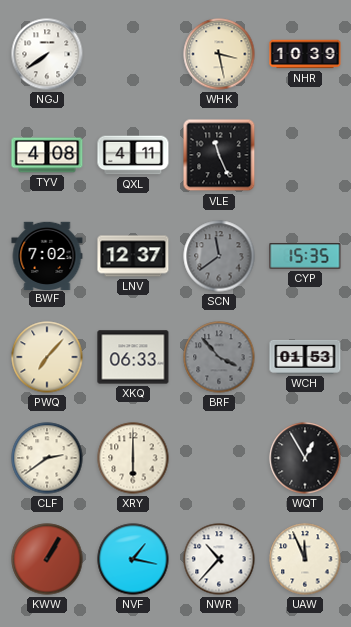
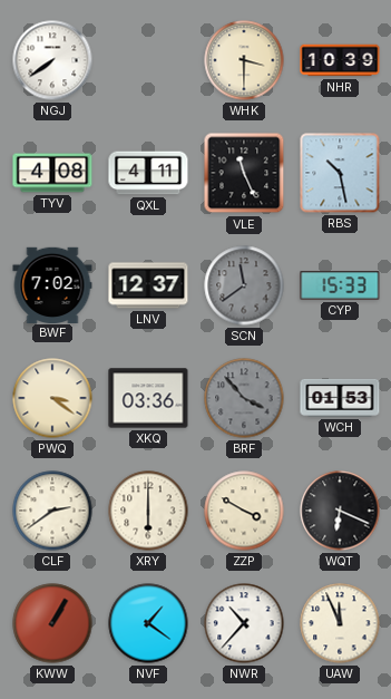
WHK: 3:28 -> 3:30 (244, 60)
RBS: none -> 10:28 (340, 173)
CYP: 15:35 -> 15:33 (340, 285)
PWQ: 7:07 -> 3:21 (52, 398)
XKQ: 06:33 -> 03:36 (148, 398)
ZZP: none -> 3:50 (244, 511)
WQT: 12:55 -> 6:19 (340, 511)
NVF: 1:17 -> 1:21 (148, 623)
